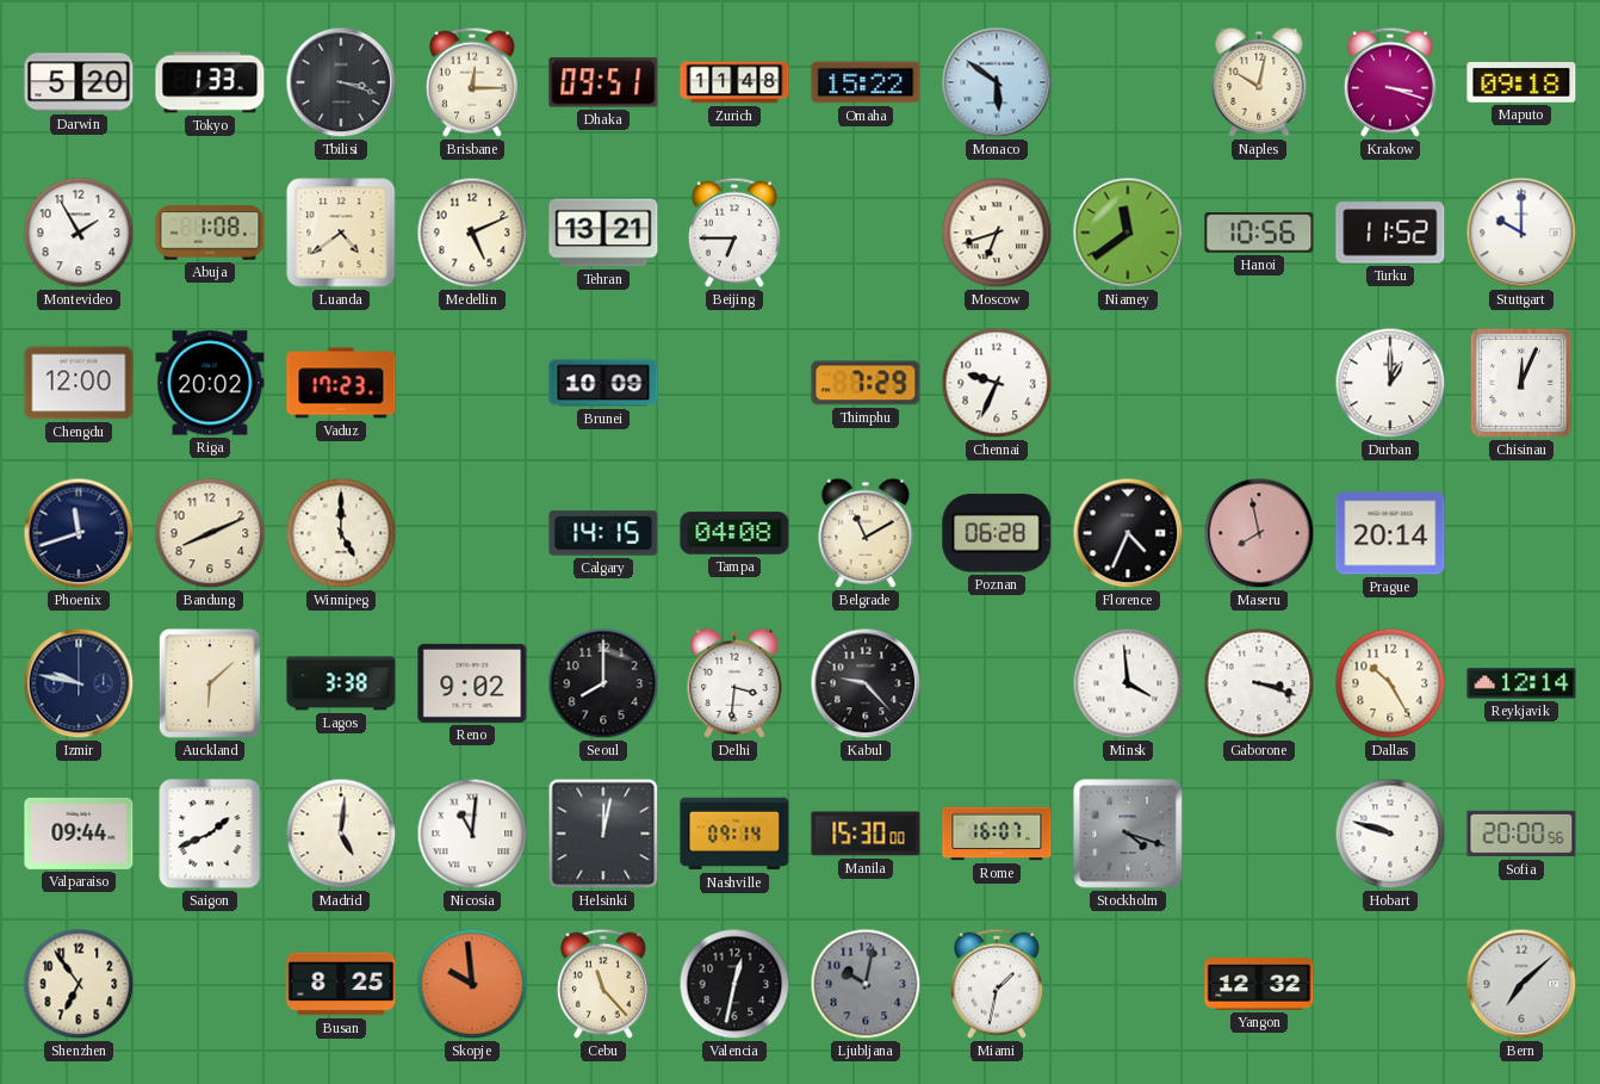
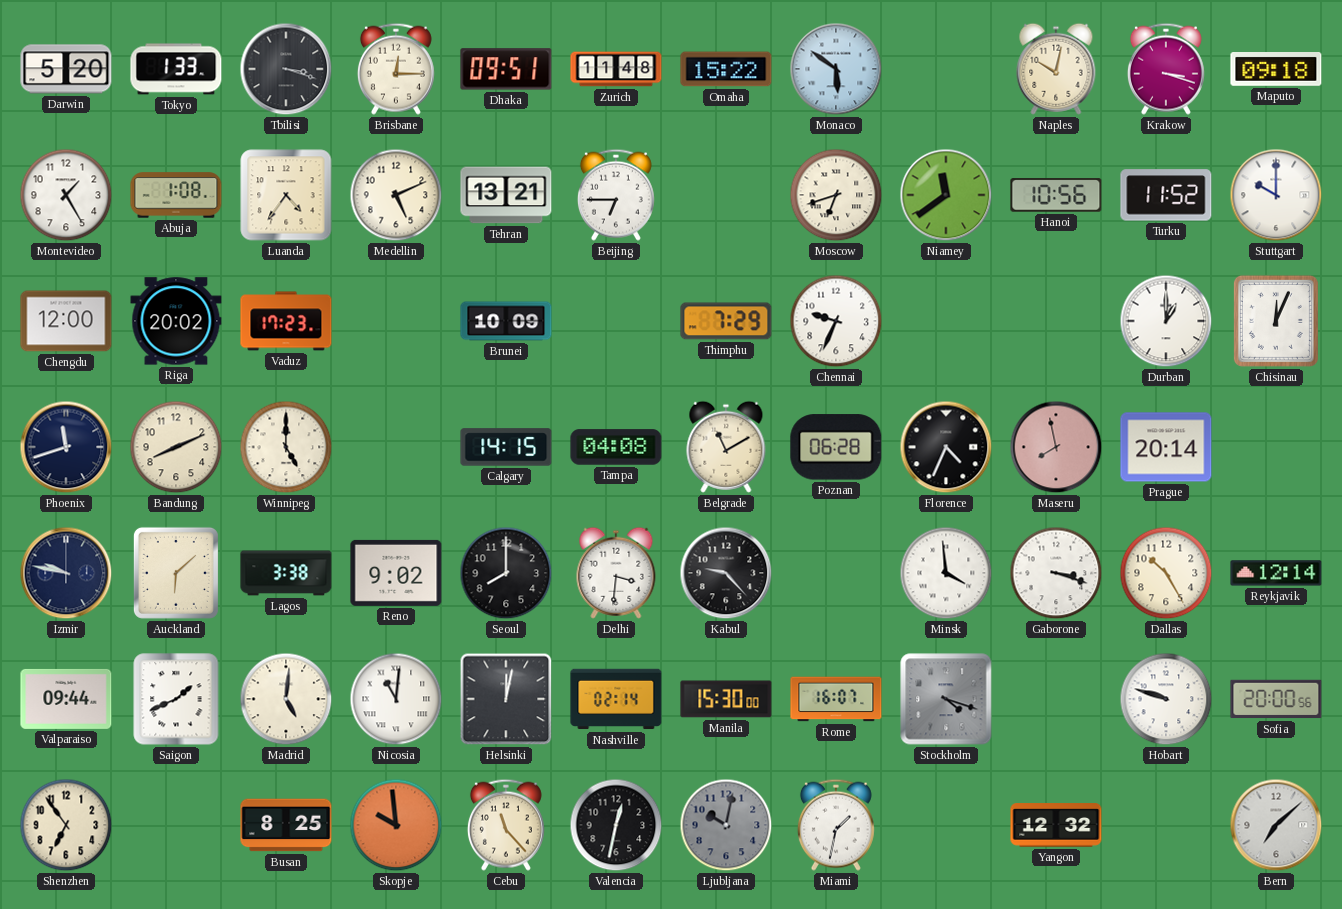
Montevideo: 1:55 -> 1:25 (66, 195)
Luanda: 4:39 -> 4:36 (286, 195)
Nashville: 09:14 -> 02:14 (616, 699)
